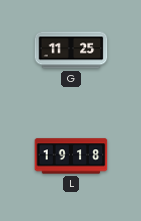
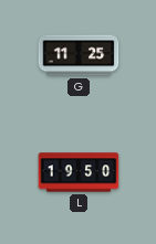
L: 19:18 -> 19:50 (79, 172)
